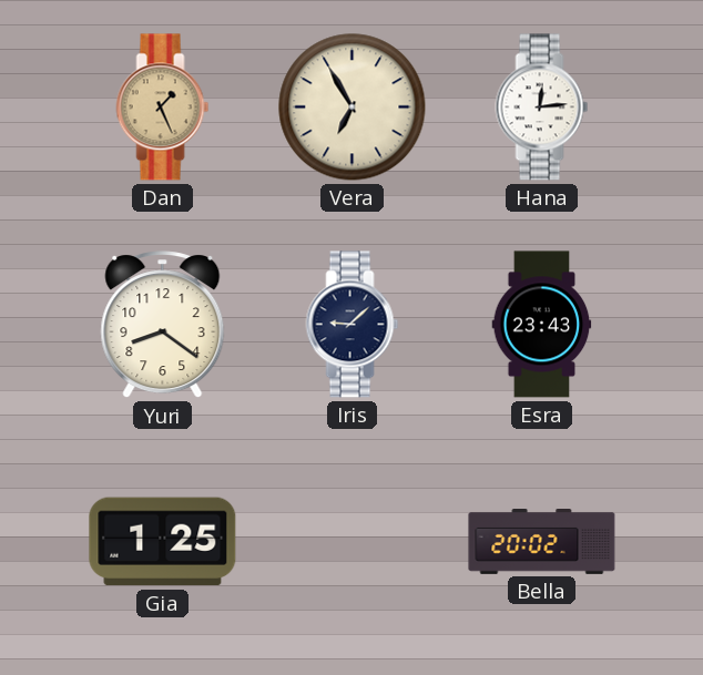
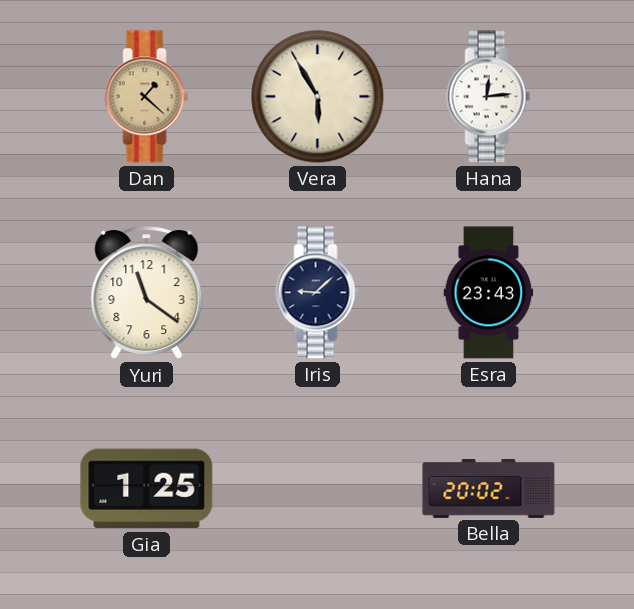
Dan: 1:26 -> 1:22 (147, 97)
Vera: 6:55 -> 5:55 (318, 97)
Yuri: 8:21 -> 11:21 (147, 293)
